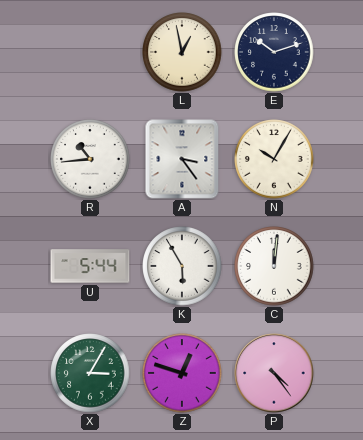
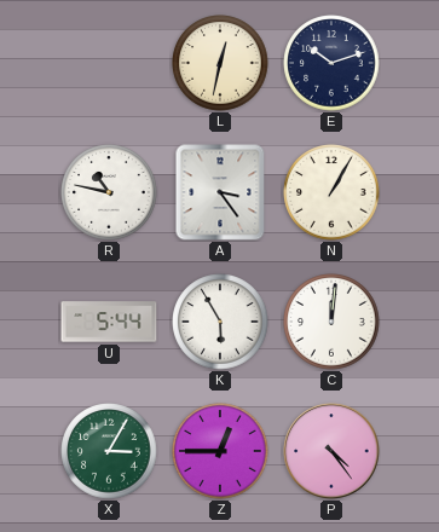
L: 12:58 -> 12:32 (220, 63)
R: 10:44 -> 10:47 (109, 192)
N: 10:05 -> 1:05 (331, 192)
Z: 12:48 -> 12:45 (220, 451)
